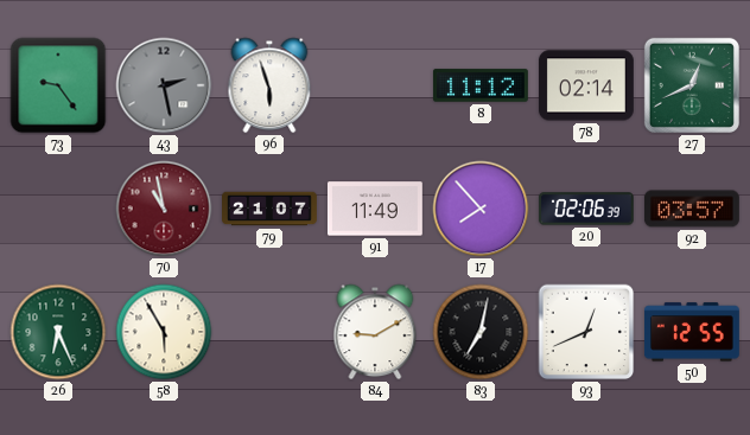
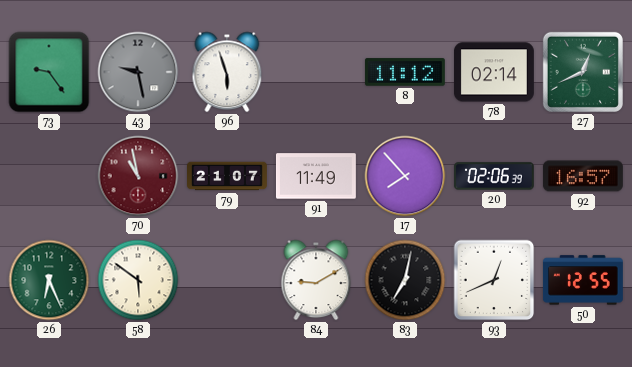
43: 2:28 -> 9:28 (138, 72)
92: 03:57 -> 16:57 (583, 176)
58: 5:55 -> 5:51 (138, 280)
